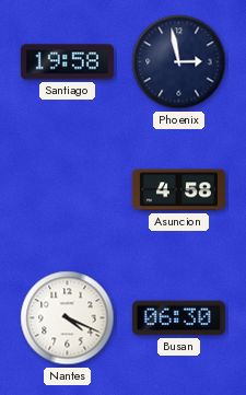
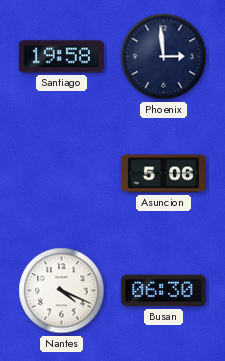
Phoenix: 2:58 -> 2:59 (164, 57)
Asuncion: 4:58 -> 5:06 (163, 174)
